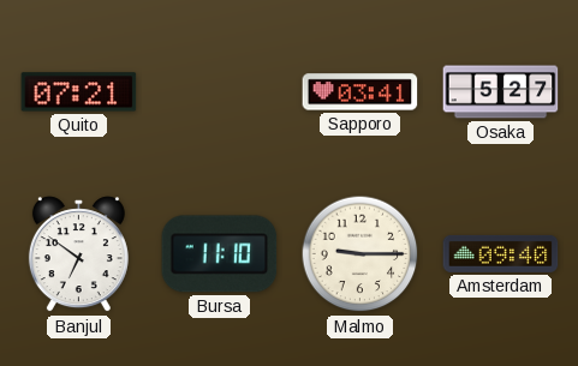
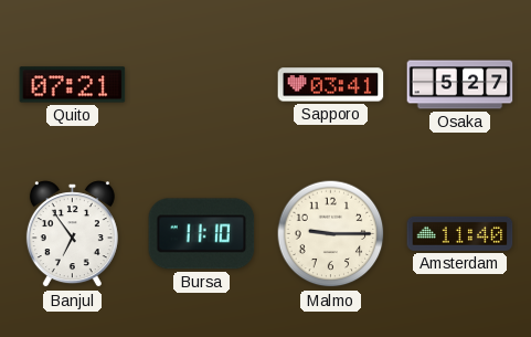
Banjul: 6:51 -> 6:54 (72, 234)
Amsterdam: 09:40 -> 11:40 (460, 233)
